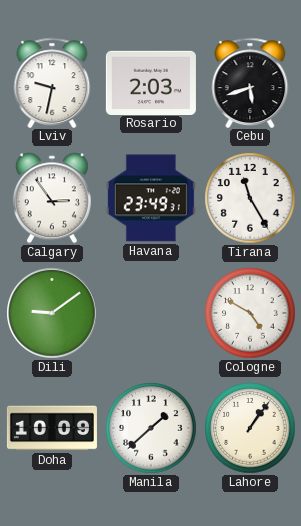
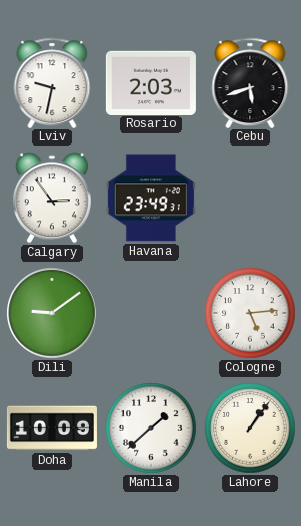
Tirana: 11:25 -> none (250, 198)
Cologne: 4:50 -> 5:14 (250, 313)
